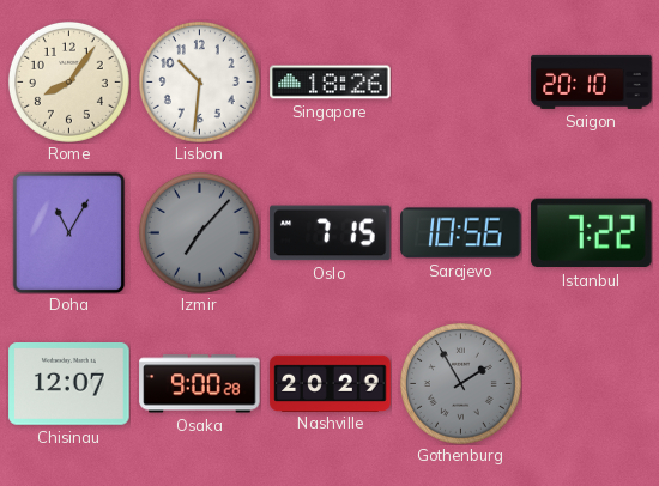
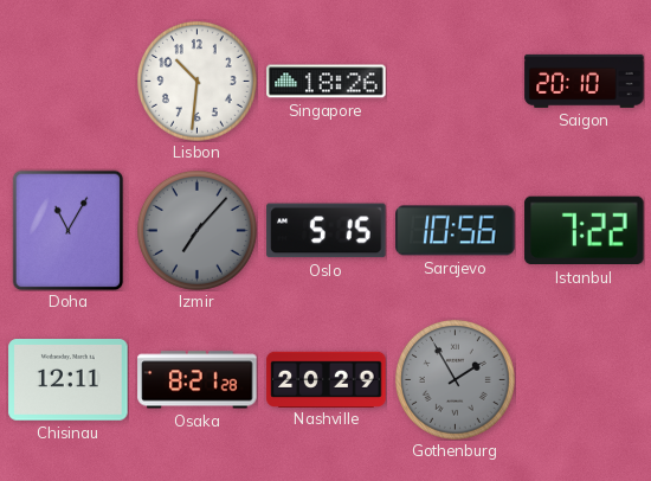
Rome: 8:06 -> none (68, 81)
Oslo: 7:15 -> 5:15 (327, 231)
Chisinau: 12:07 -> 12:11 (69, 380)
Osaka: 9:00 -> 8:21 (198, 380)
